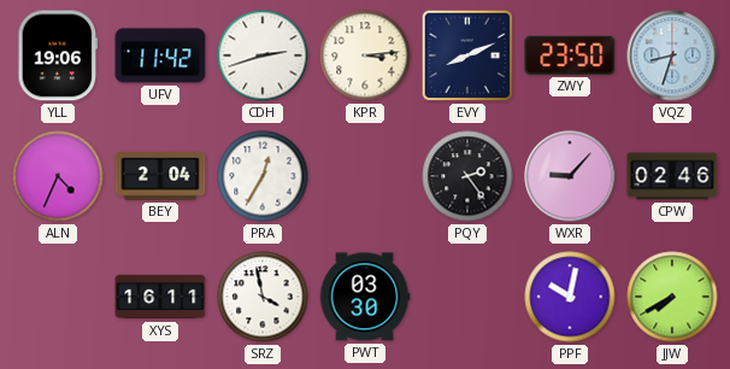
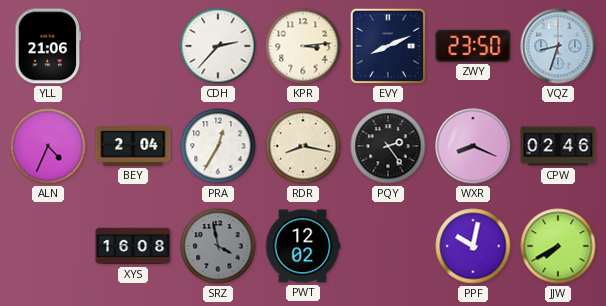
YLL: 19:06 -> 21:06 (48, 46)
UFV: 11:42 -> none (160, 55)
CDH: 2:42 -> 2:37 (218, 46)
RDR: none -> 8:17 (303, 146)
WXR: 9:07 -> 8:19 (473, 146)
XYS: 16:11 -> 16:08 (133, 246)
SRZ dial: white -> grey (218, 246)
PWT: 03:30 -> 12:02 (303, 246)
